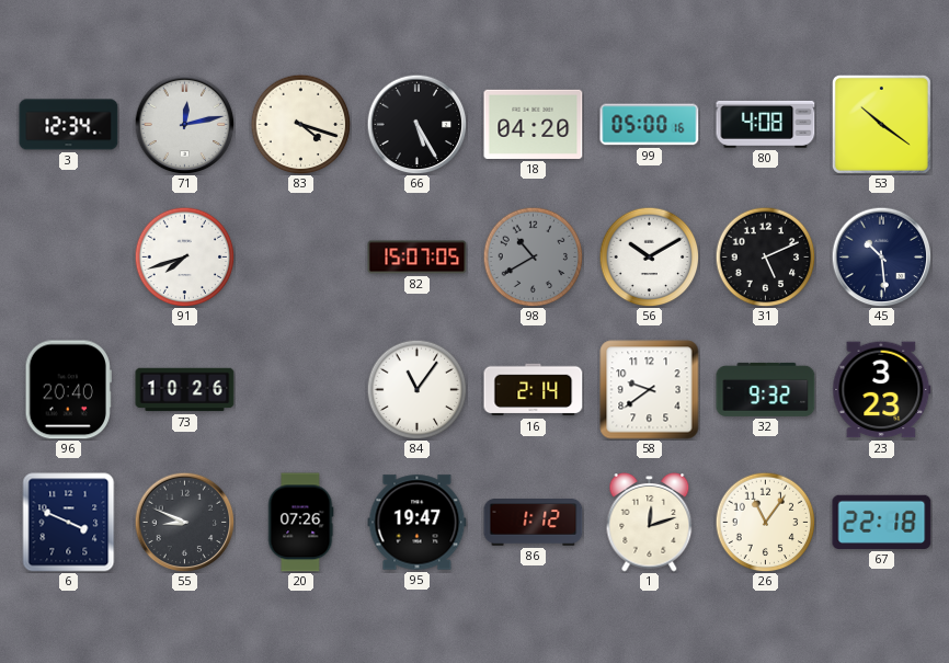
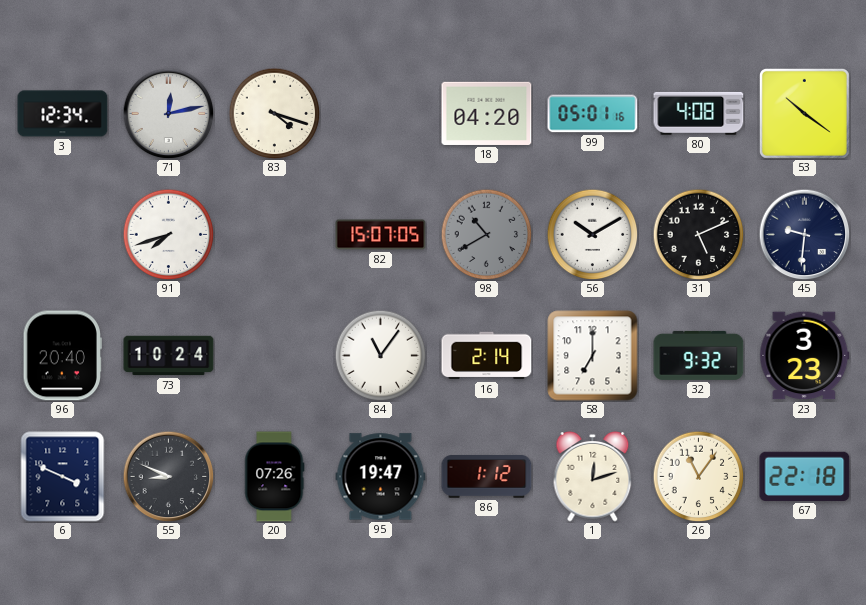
66: 5:25 -> none (416, 124)
99: 05:00 -> 05:01 (593, 114)
45: 10:29 -> 9:31 (804, 234)
73: 10:26 -> 10:24 (169, 356)
58: 9:39 -> 7:00 (593, 356)
